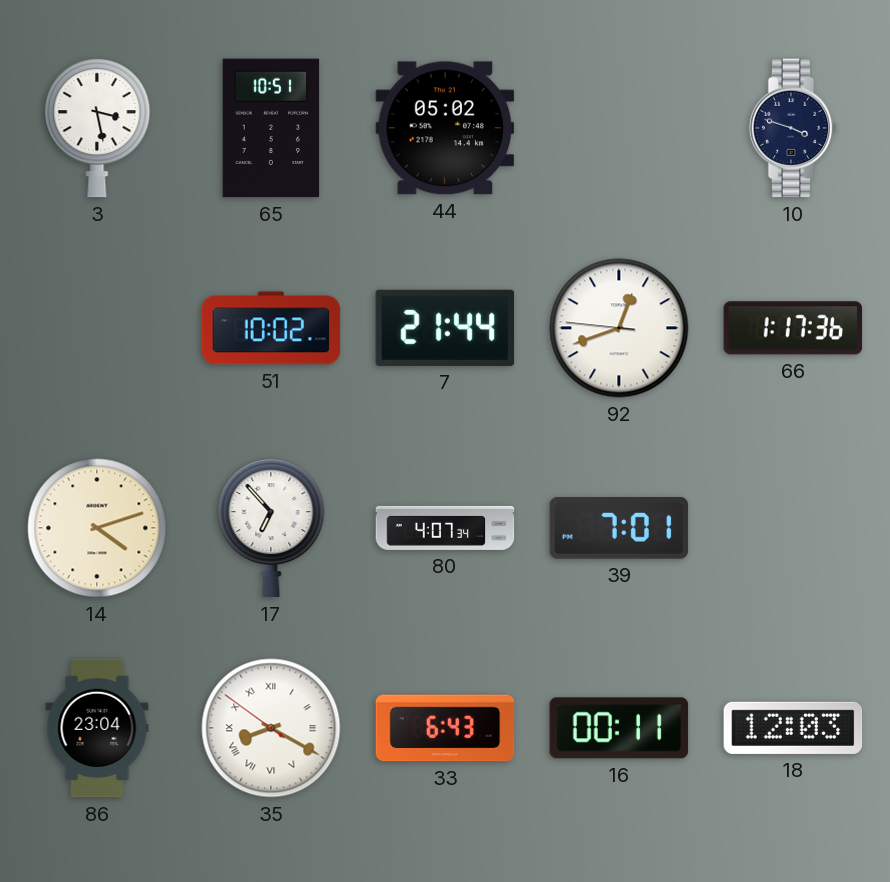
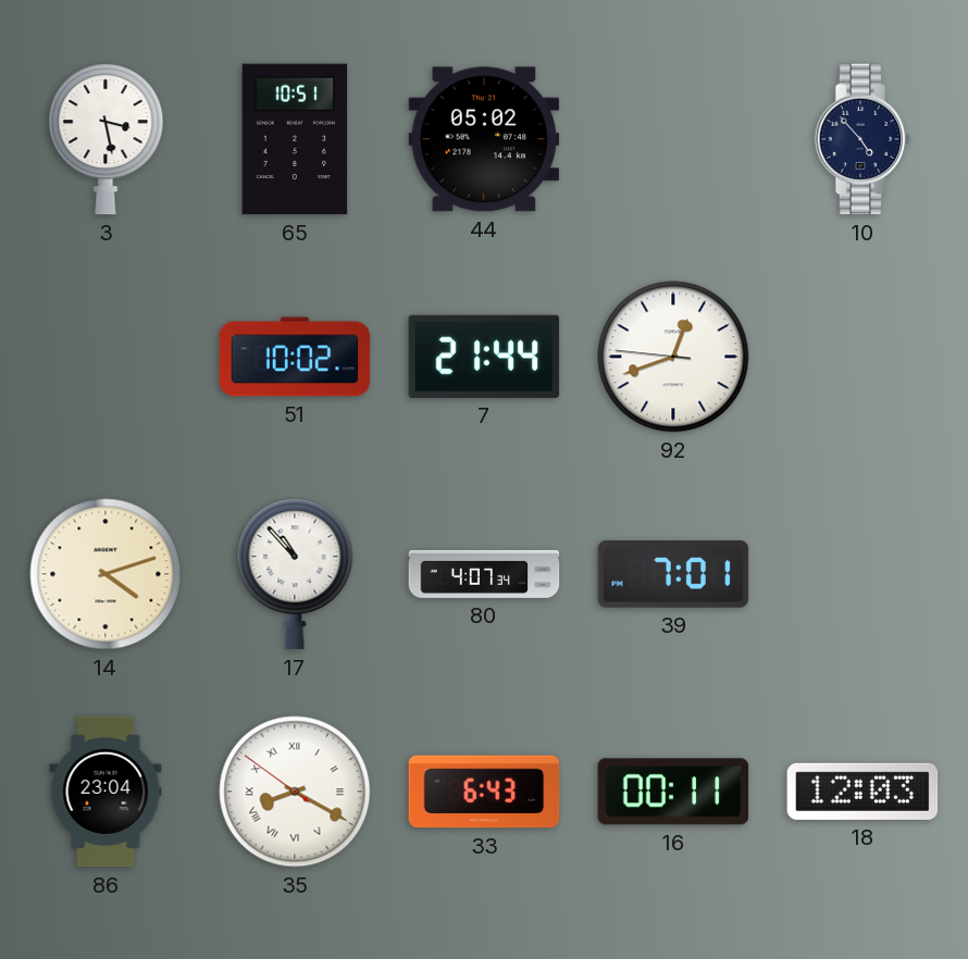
10: 3:48 -> 4:53 (862, 139)
66: 1:17 -> none (793, 328)
17: 6:53 -> 10:53 (295, 574)
